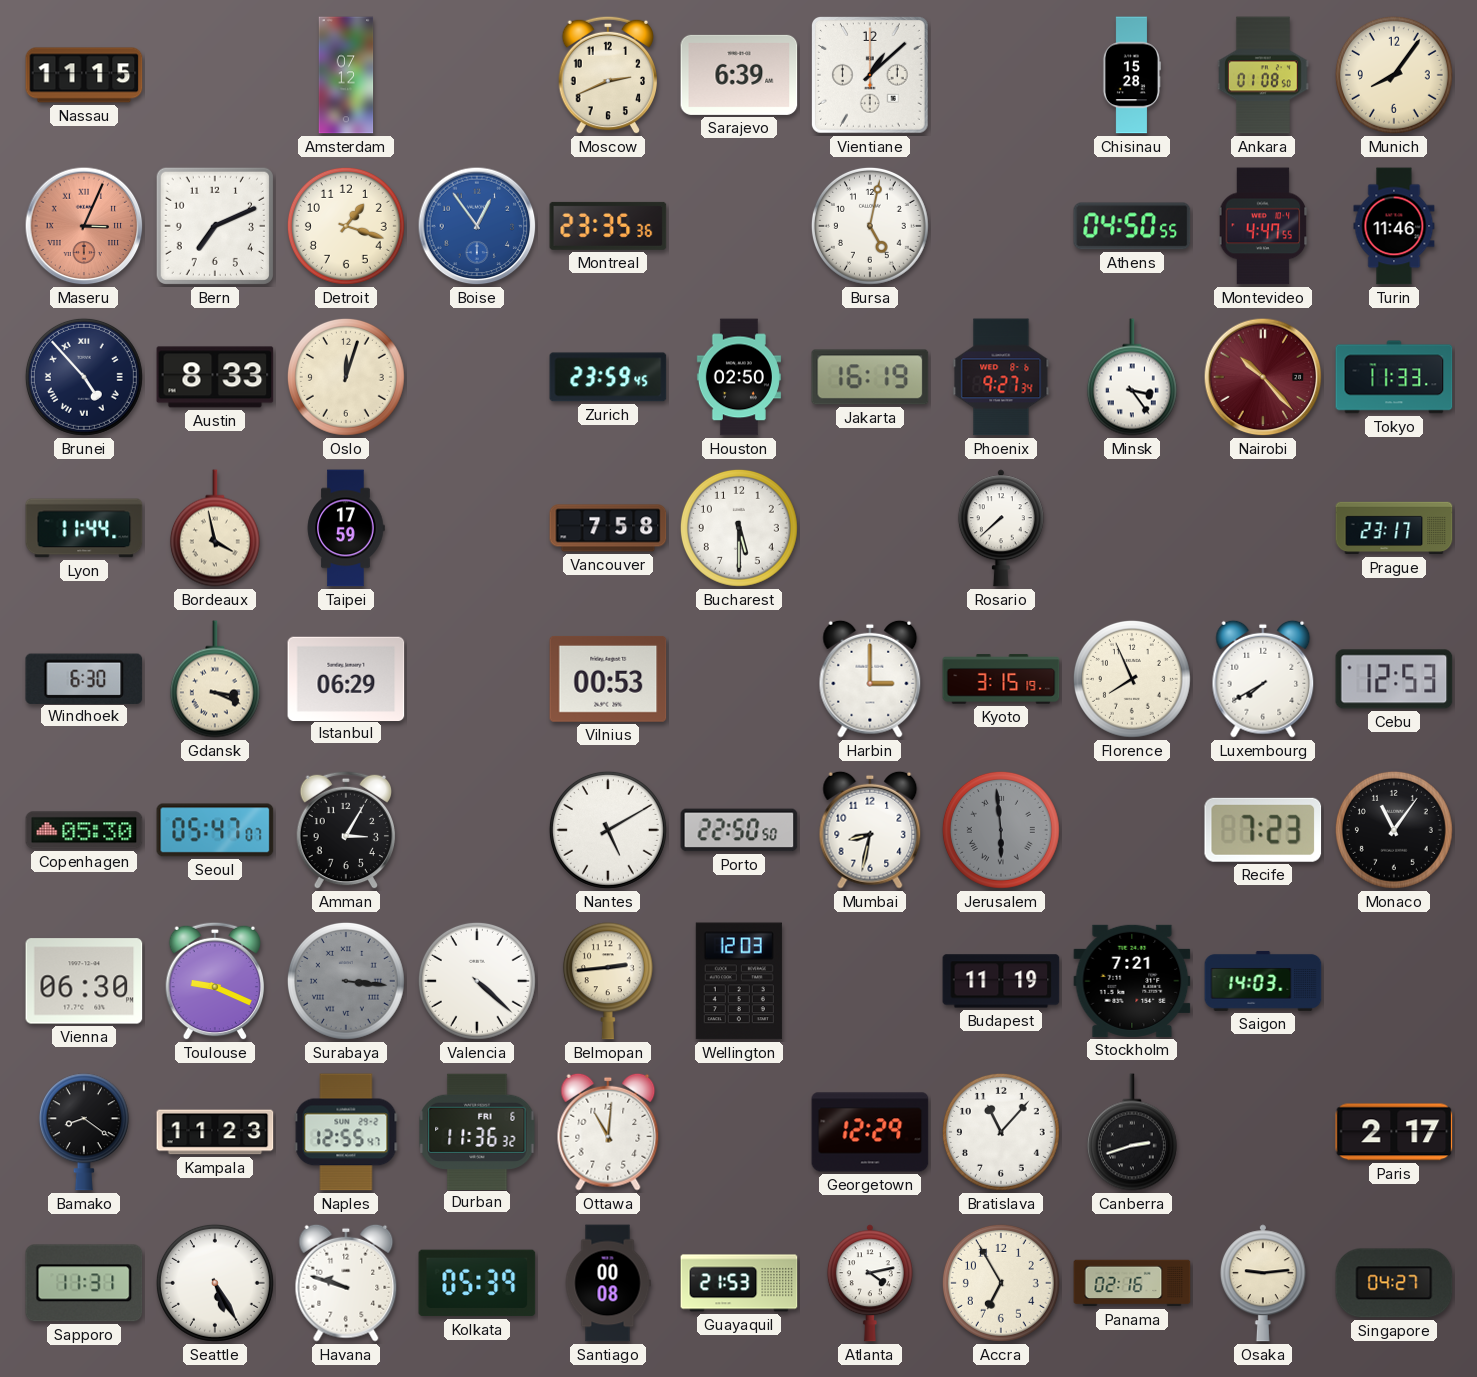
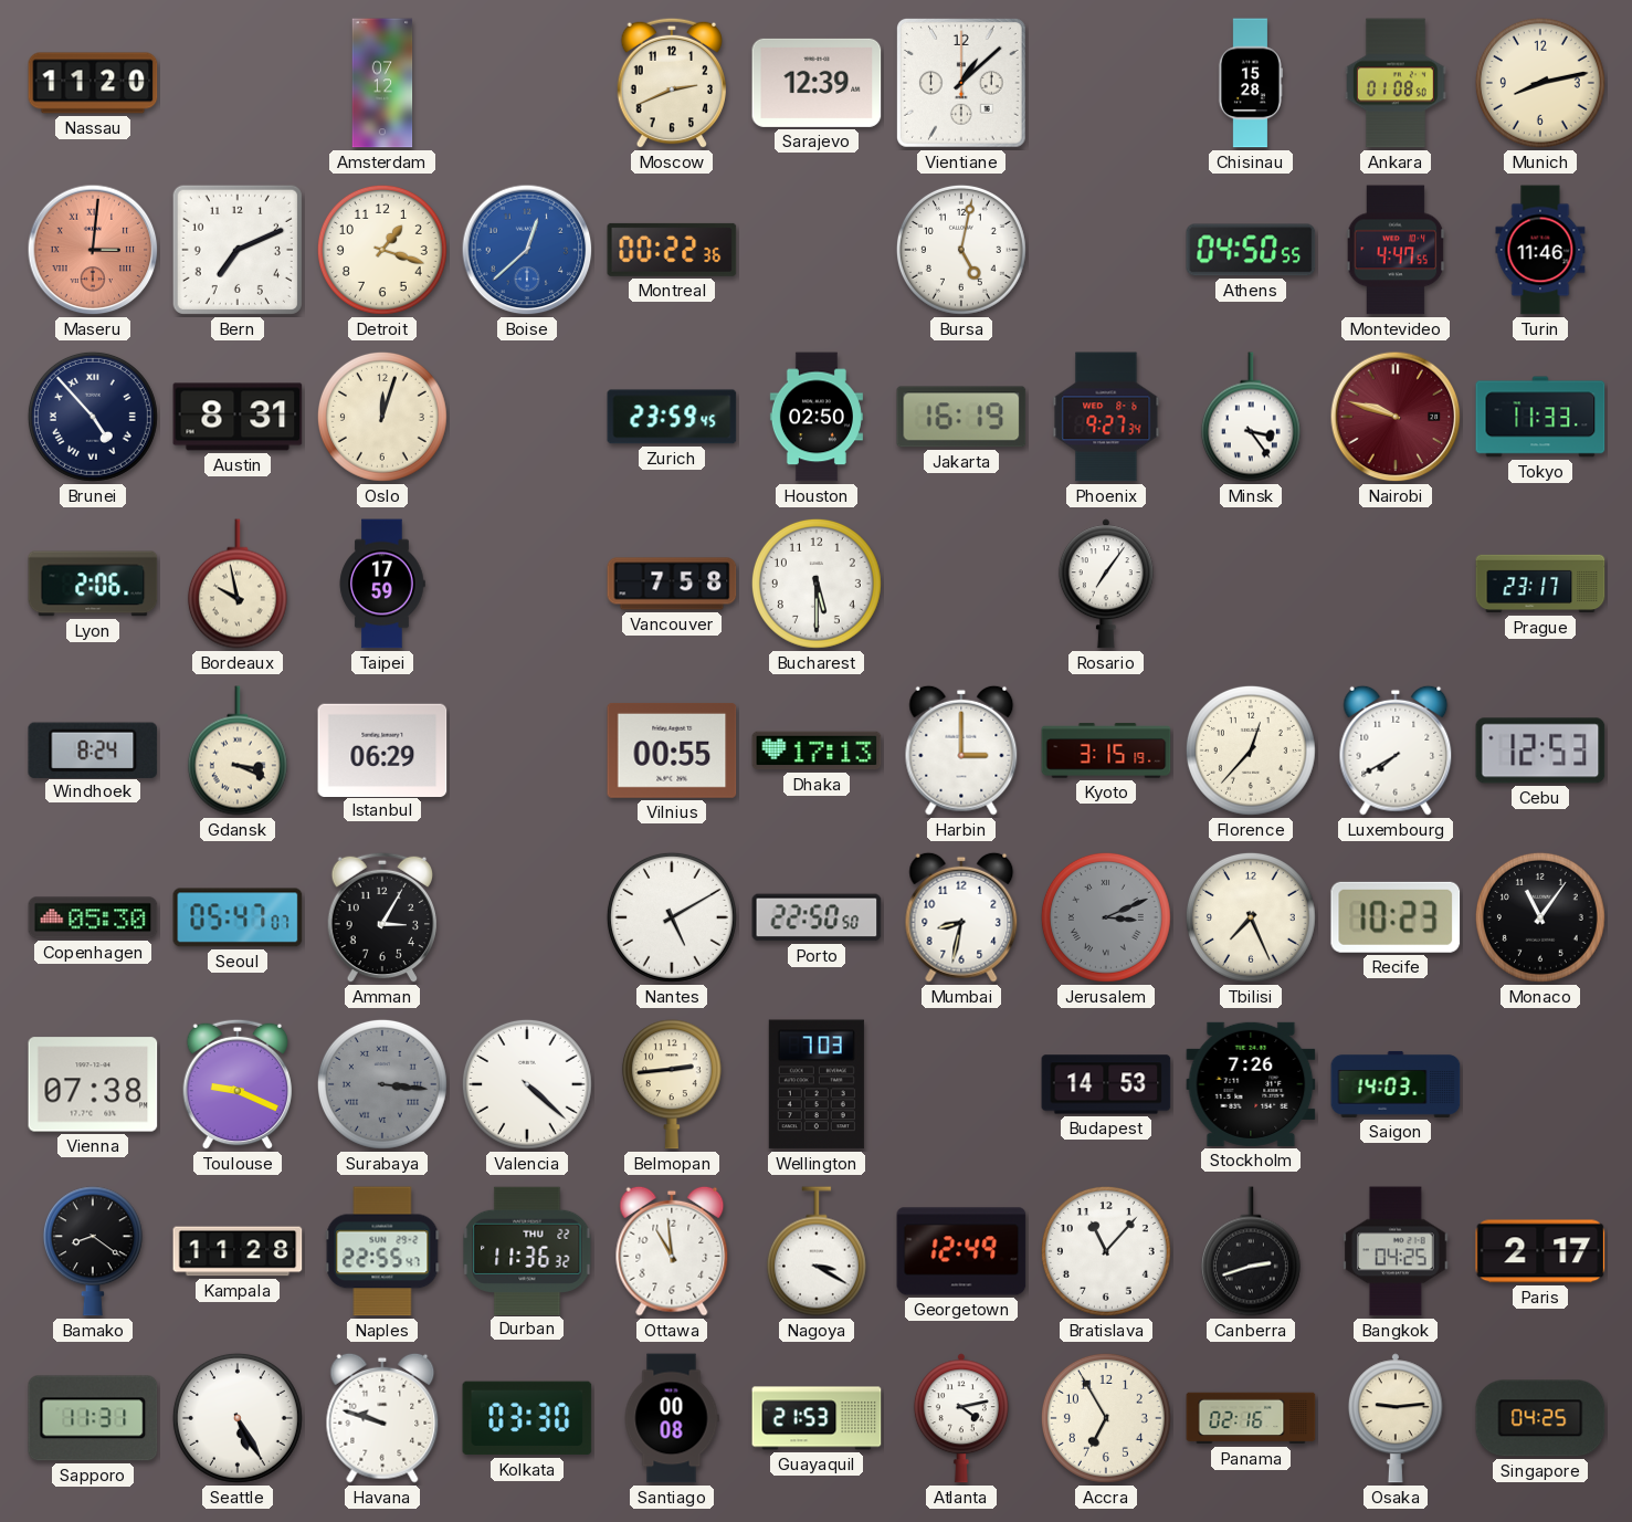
Nassau: 11:15 -> 11:20 (93, 83)
Sarajevo: 6:39 -> 12:39 (817, 83)
Munich: 8:06 -> 8:13 (1540, 83)
Maseru: 3:04 -> 3:01 (93, 250)
Boise: 12:54 -> 12:38 (527, 250)
Montreal: 23:35 -> 00:22 (672, 250)
Austin: 8:33 -> 8:31 (238, 417)
Nairobi: 10:23 -> 9:48 (1396, 417)
Lyon: 11:44 -> 2:06 (93, 584)
Bordeaux: 3:58 -> 9:58 (238, 584)
Rosario: 7:38 -> 7:06 (1106, 584)
Windhoek: 6:30 -> 8:24 (93, 749)
Vilnius: 00:53 -> 00:55 (672, 750)
Dhaka: none -> 17:13 (817, 750)
Florence: 7:56 -> 12:37 (1251, 750)
Jerusalem: 5:59 -> 3:11 (1106, 917)
Tbilisi: none -> 7:26 (1251, 917)
Recife: 7:23 -> 10:23 (1396, 917)
Vienna: 06:30 -> 07:38 (93, 1084)
Wellington: 12:03 -> 7:03 (817, 1084)
Budapest: 11:19 -> 14:53 (1106, 1084)
Stockholm: 7:21 -> 7:26 (1251, 1084)
Kampala: 11:23 -> 11:28 (238, 1251)
Naples: 12:55 -> 22:55 (382, 1251)
Durban date: FRI 6 -> THU 22 (527, 1250)
Ottawa: 11:01 -> 10:59 (672, 1251)
Nagoya: none -> 3:20 (817, 1251)
Georgetown: 12:29 -> 12:49 (961, 1251)
Bangkok: none -> 04:25 (1396, 1251)
Kolkata: 05:39 -> 03:30 (527, 1418)
Singapore: 04:27 -> 04:25 (1540, 1418)
